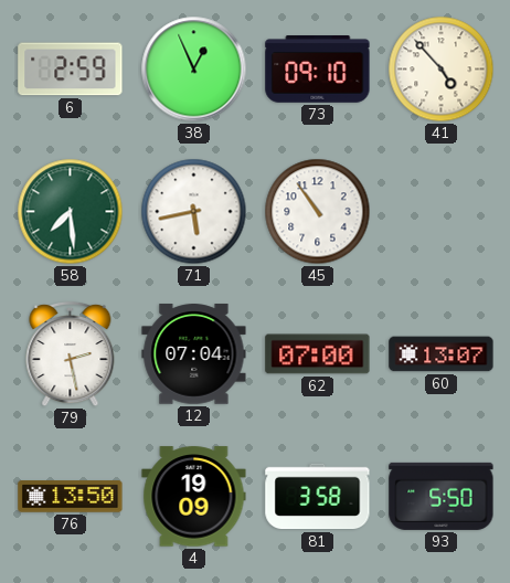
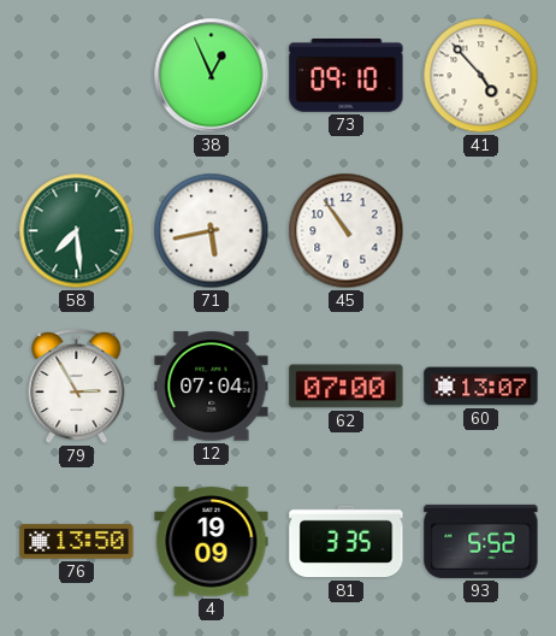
6: 2:59 -> none (71, 70)
79: 2:28 -> 2:55 (77, 387)
81: 3:58 -> 3:35 (347, 542)
93: 5:50 -> 5:52 (481, 541)
